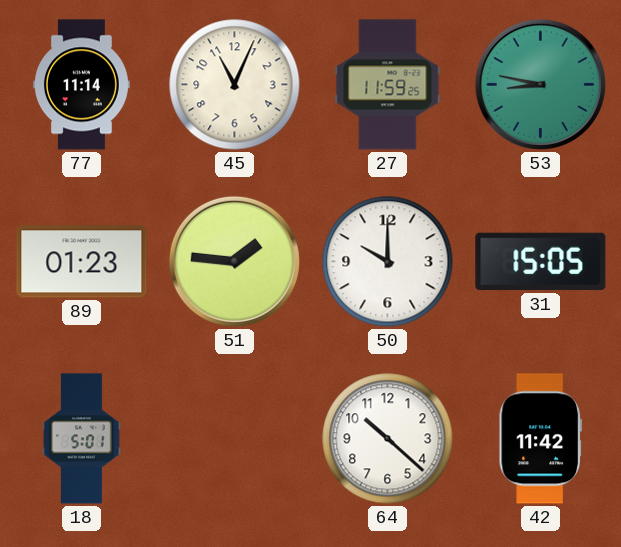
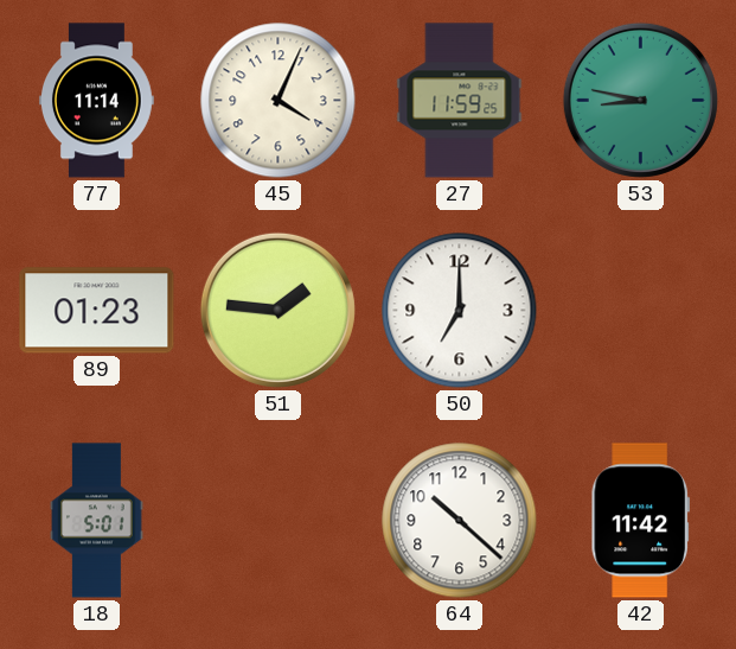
45: 11:04 -> 4:04 (279, 101)
50: 10:00 -> 7:00 (460, 311)
31: 15:05 -> none (541, 262)
